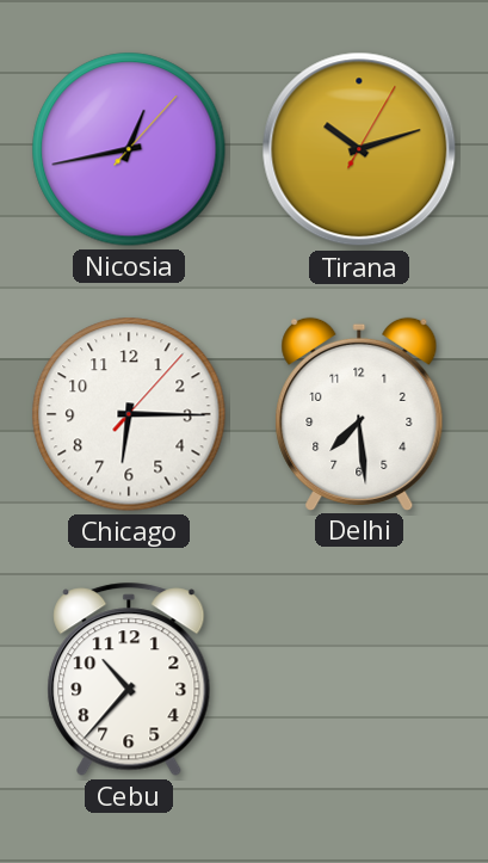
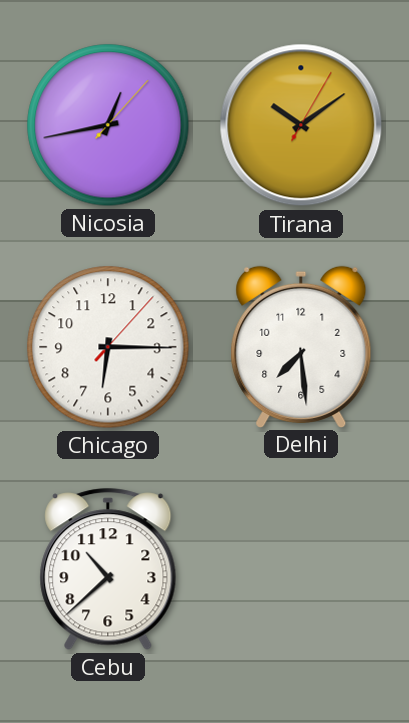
Tirana: 10:12 -> 10:09 (301, 125)
Cebu: 10:37 -> 10:38 (108, 569)
